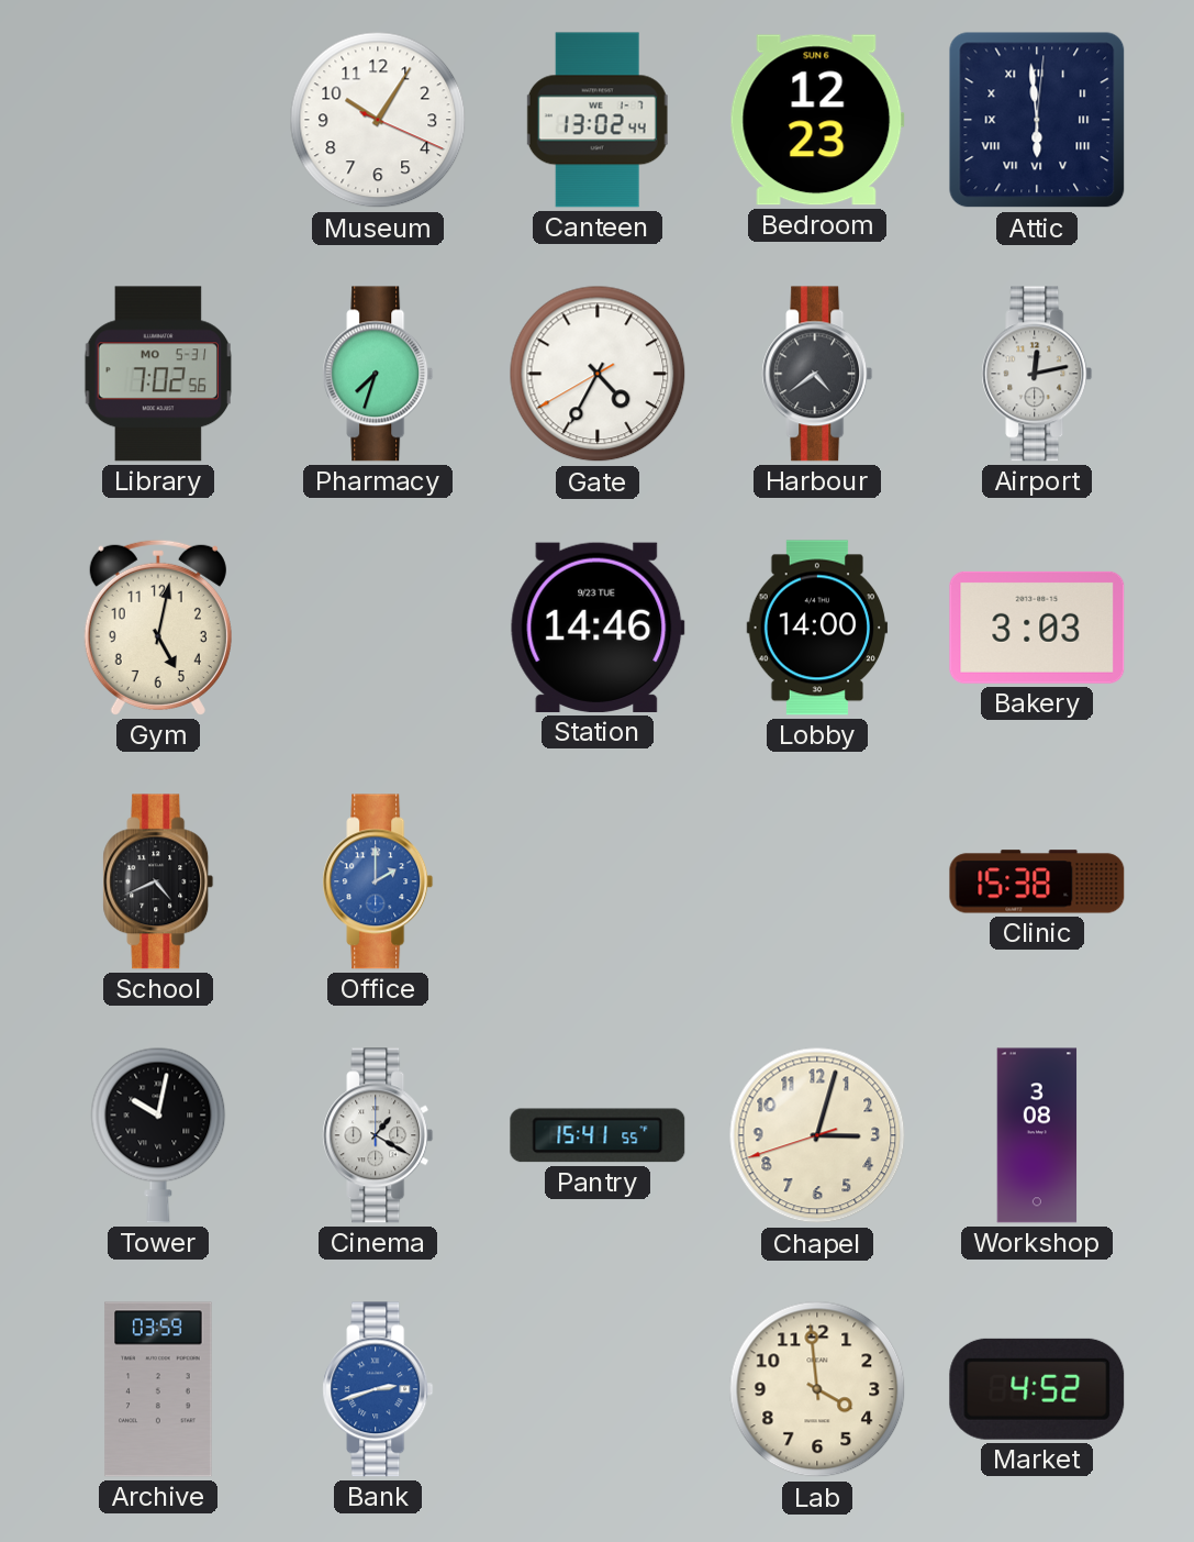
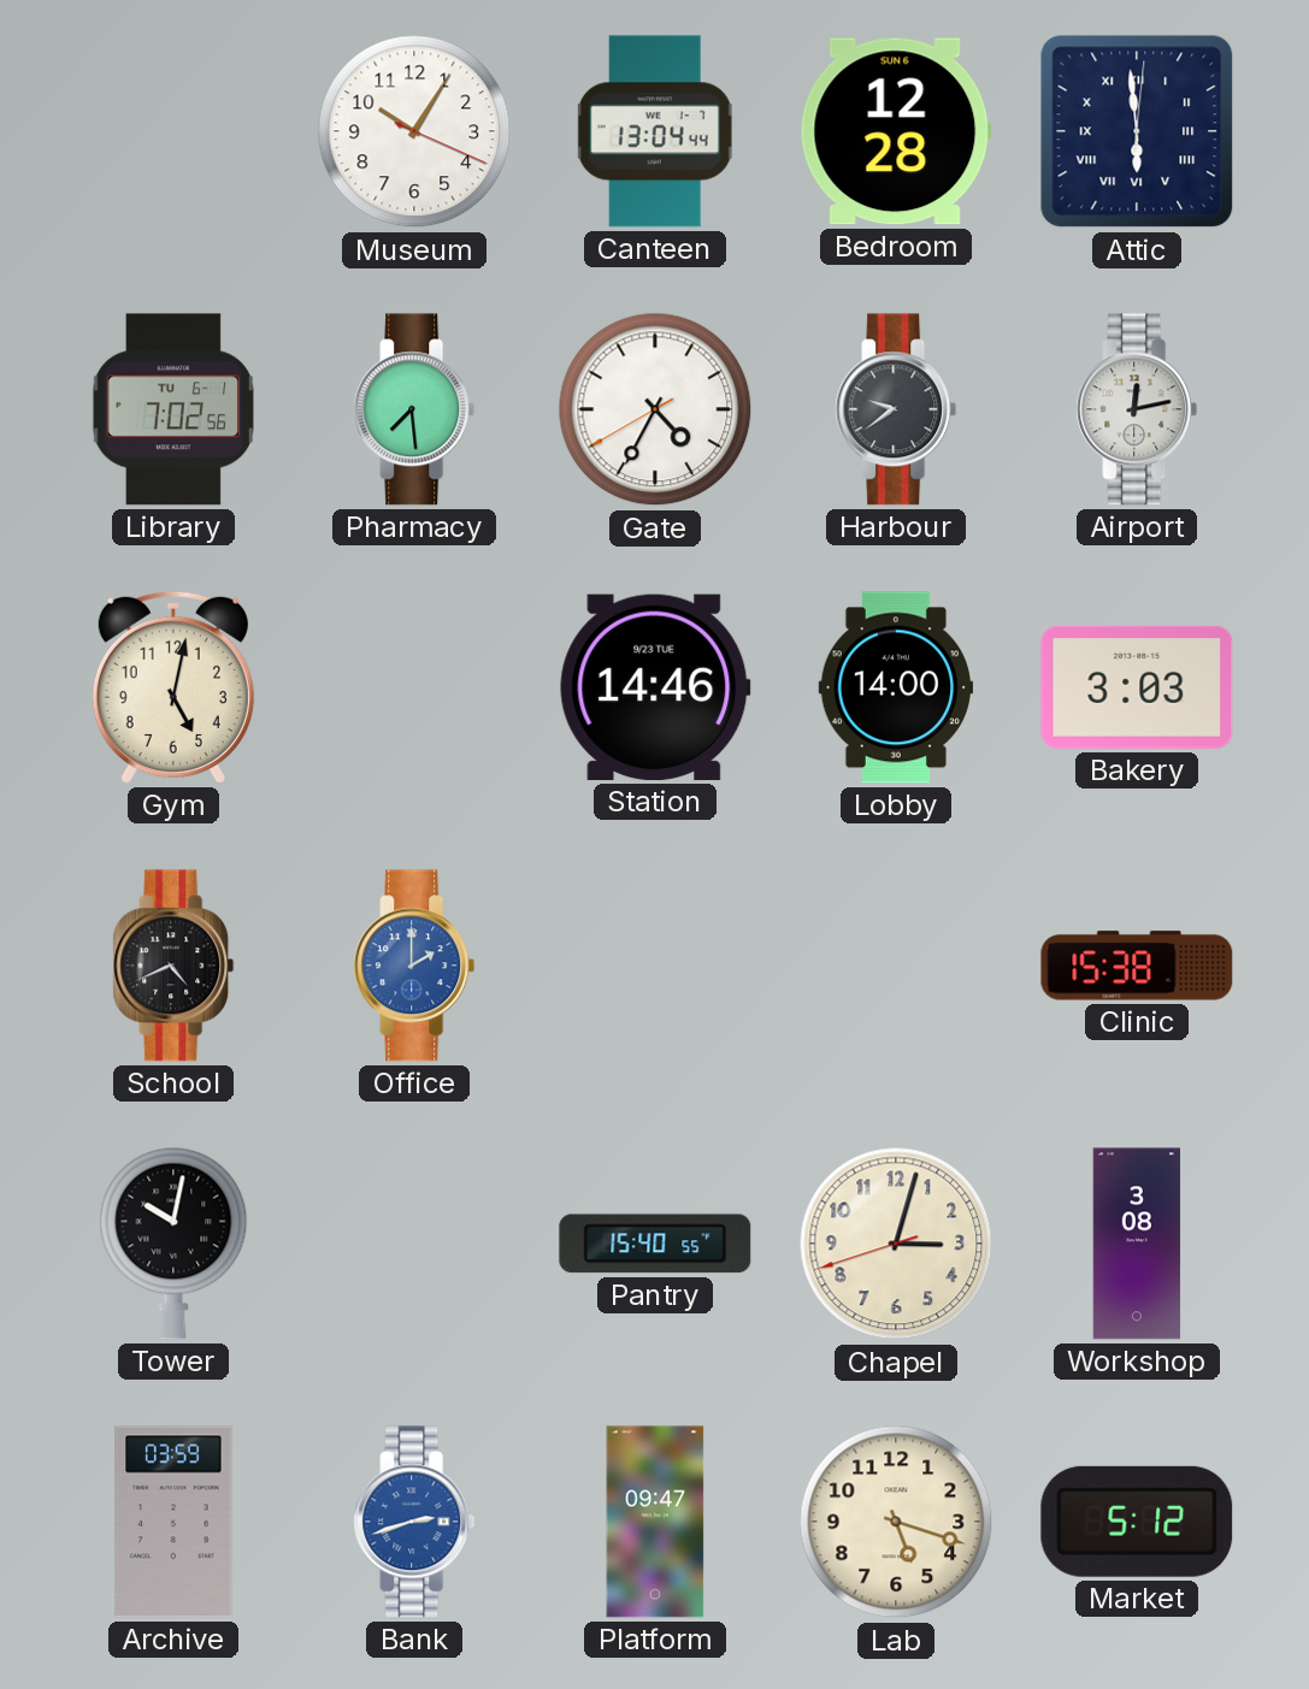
Canteen: 13:02 -> 13:04 (655, 131)
Bedroom: 12:23 -> 12:28 (896, 131)
Library date: MO 5-31 -> TU 6-1 (172, 409)
Pharmacy: 7:33 -> 7:29 (414, 409)
Harbour: 4:39 -> 9:39 (896, 409)
Cinema: 1:20 -> none (378, 1135)
Pantry: 15:41 -> 15:40 (655, 1244)
Platform: none -> 09:47 (655, 1522)
Lab: 3:59 -> 5:18 (896, 1522)
Market: 4:52 -> 5:12 (1137, 1522)
